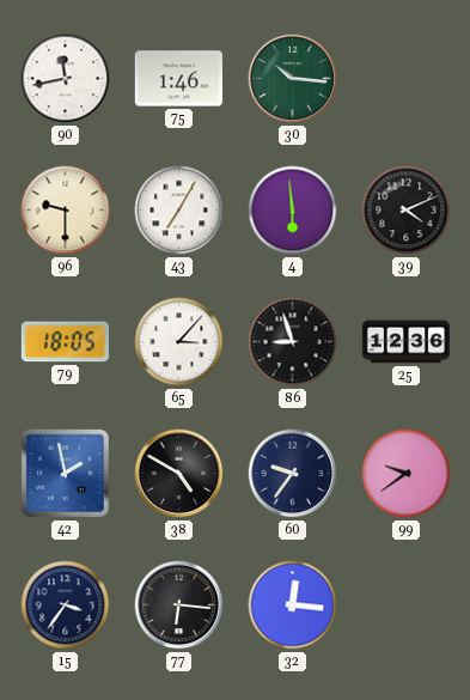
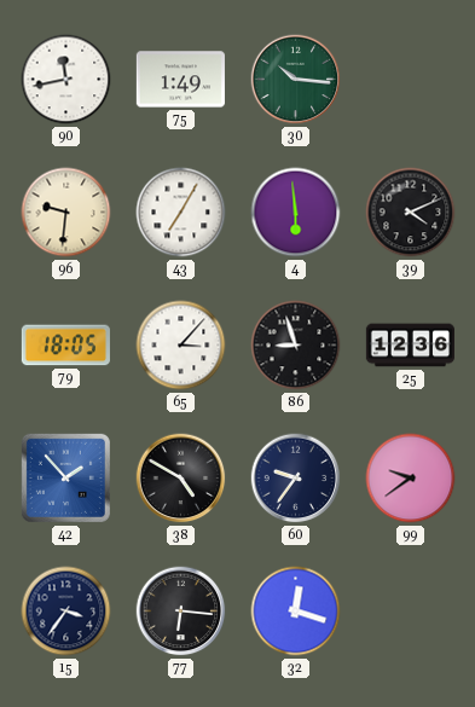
75: 1:46 -> 1:49 (180, 80)
96: 9:30 -> 9:31 (66, 213)
42: 1:58 -> 1:53 (65, 477)
32: 12:16 -> 12:18 (296, 612)
